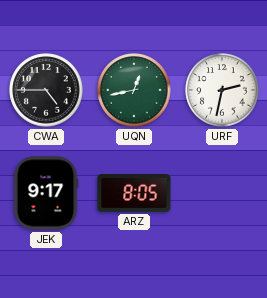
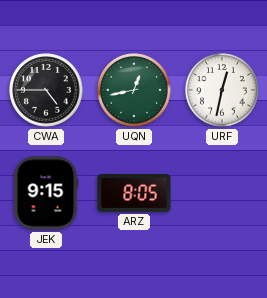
URF: 2:32 -> 12:32 (222, 90)
JEK: 9:17 -> 9:15 (46, 193)
